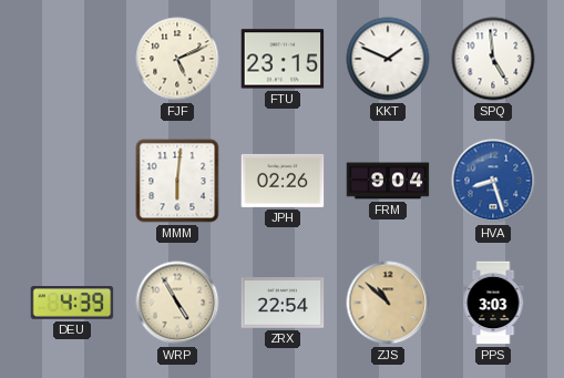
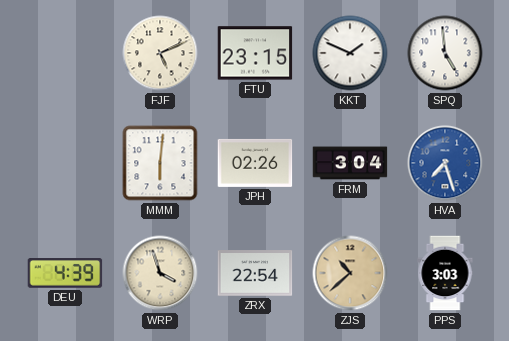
FRM: 9:04 -> 3:04 (350, 163)
HVA: 8:27 -> 7:27 (445, 163)
WRP: 4:55 -> 3:57 (160, 273)
ZJS: 10:52 -> 10:38 (350, 273)
